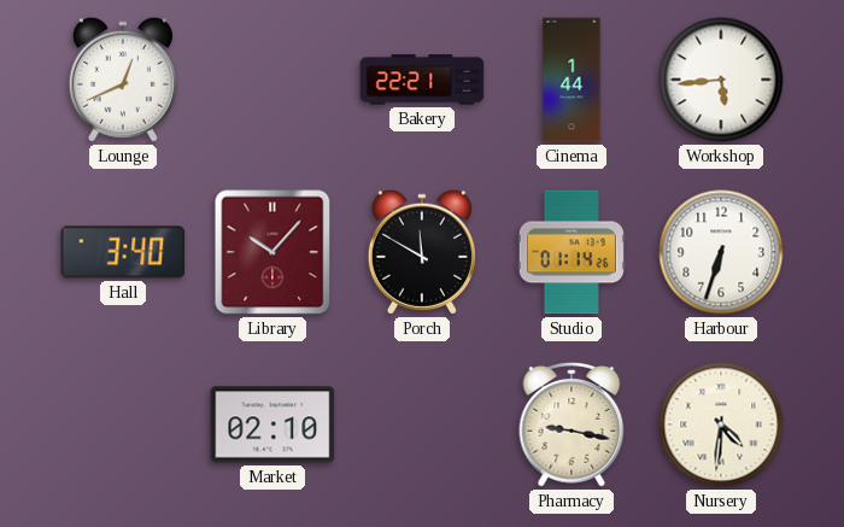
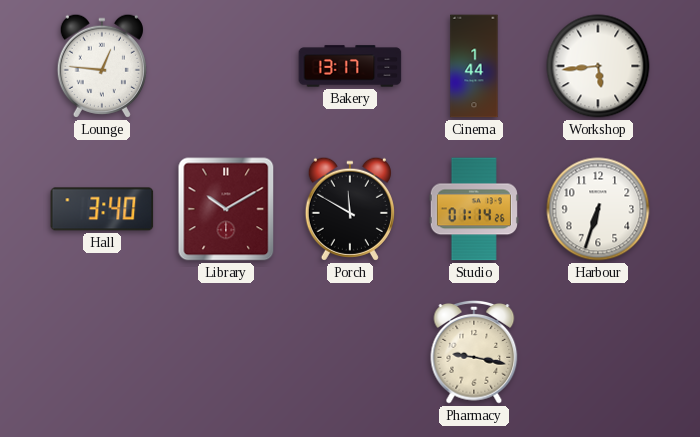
Lounge: 12:41 -> 12:46 (102, 66)
Bakery: 22:21 -> 13:17 (350, 66)
Library: 10:07 -> 10:10 (226, 209)
Market: 02:10 -> none (272, 424)
Nursery: 4:31 -> none (721, 424)
